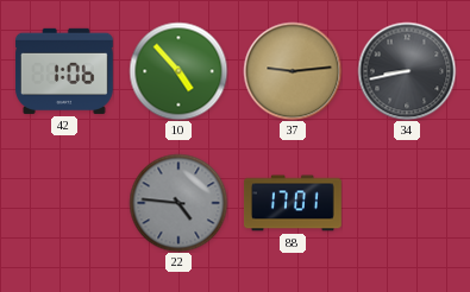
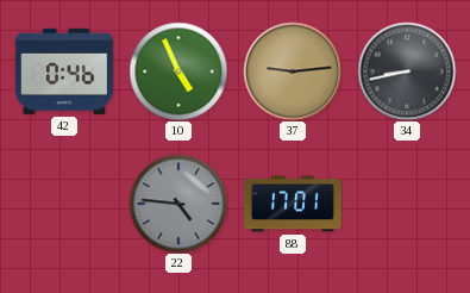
42: 1:06 -> 0:46 (64, 71)
10: 4:53 -> 4:56 (178, 71)
